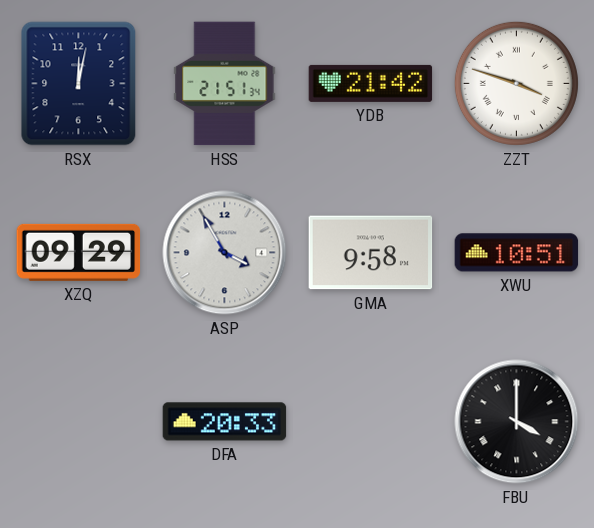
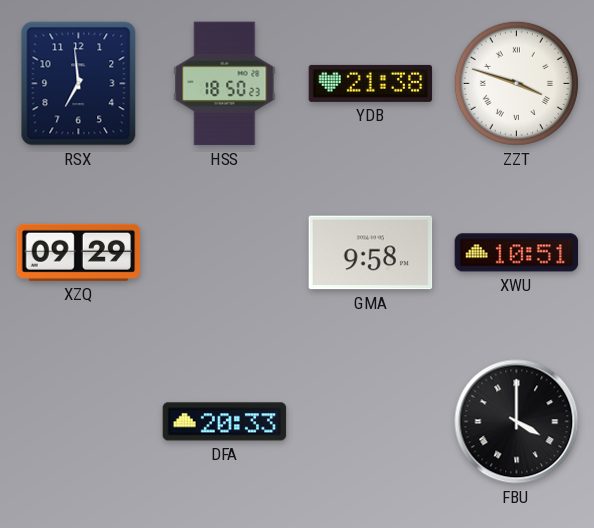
RSX: 12:02 -> 6:59 (79, 84)
HSS: 21:51 -> 18:50 (225, 84)
YDB: 21:42 -> 21:38 (371, 83)
ASP: 3:55 -> none (225, 253)
